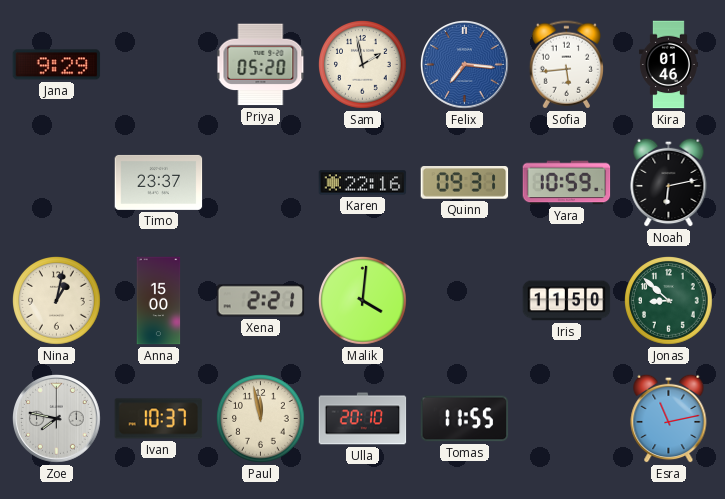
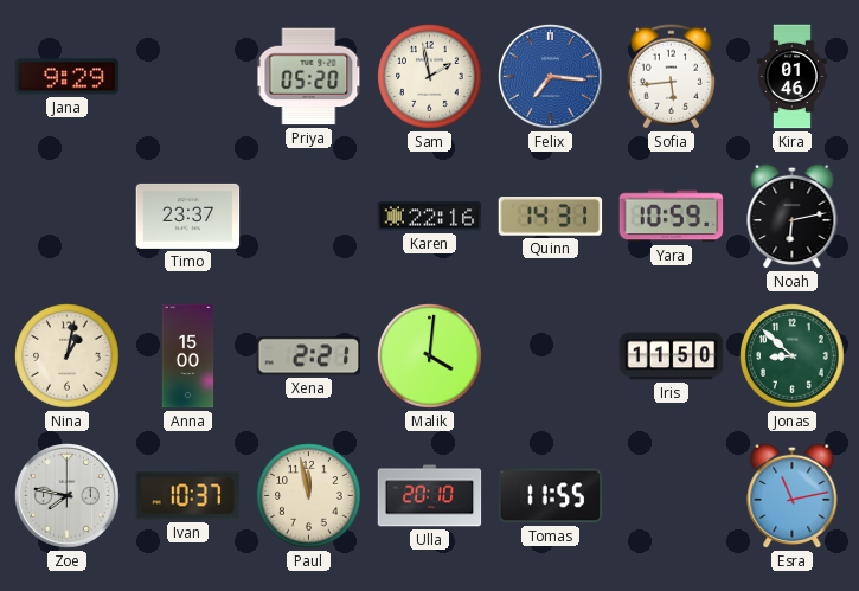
Quinn: 09:31 -> 14:31 (551, 217)
